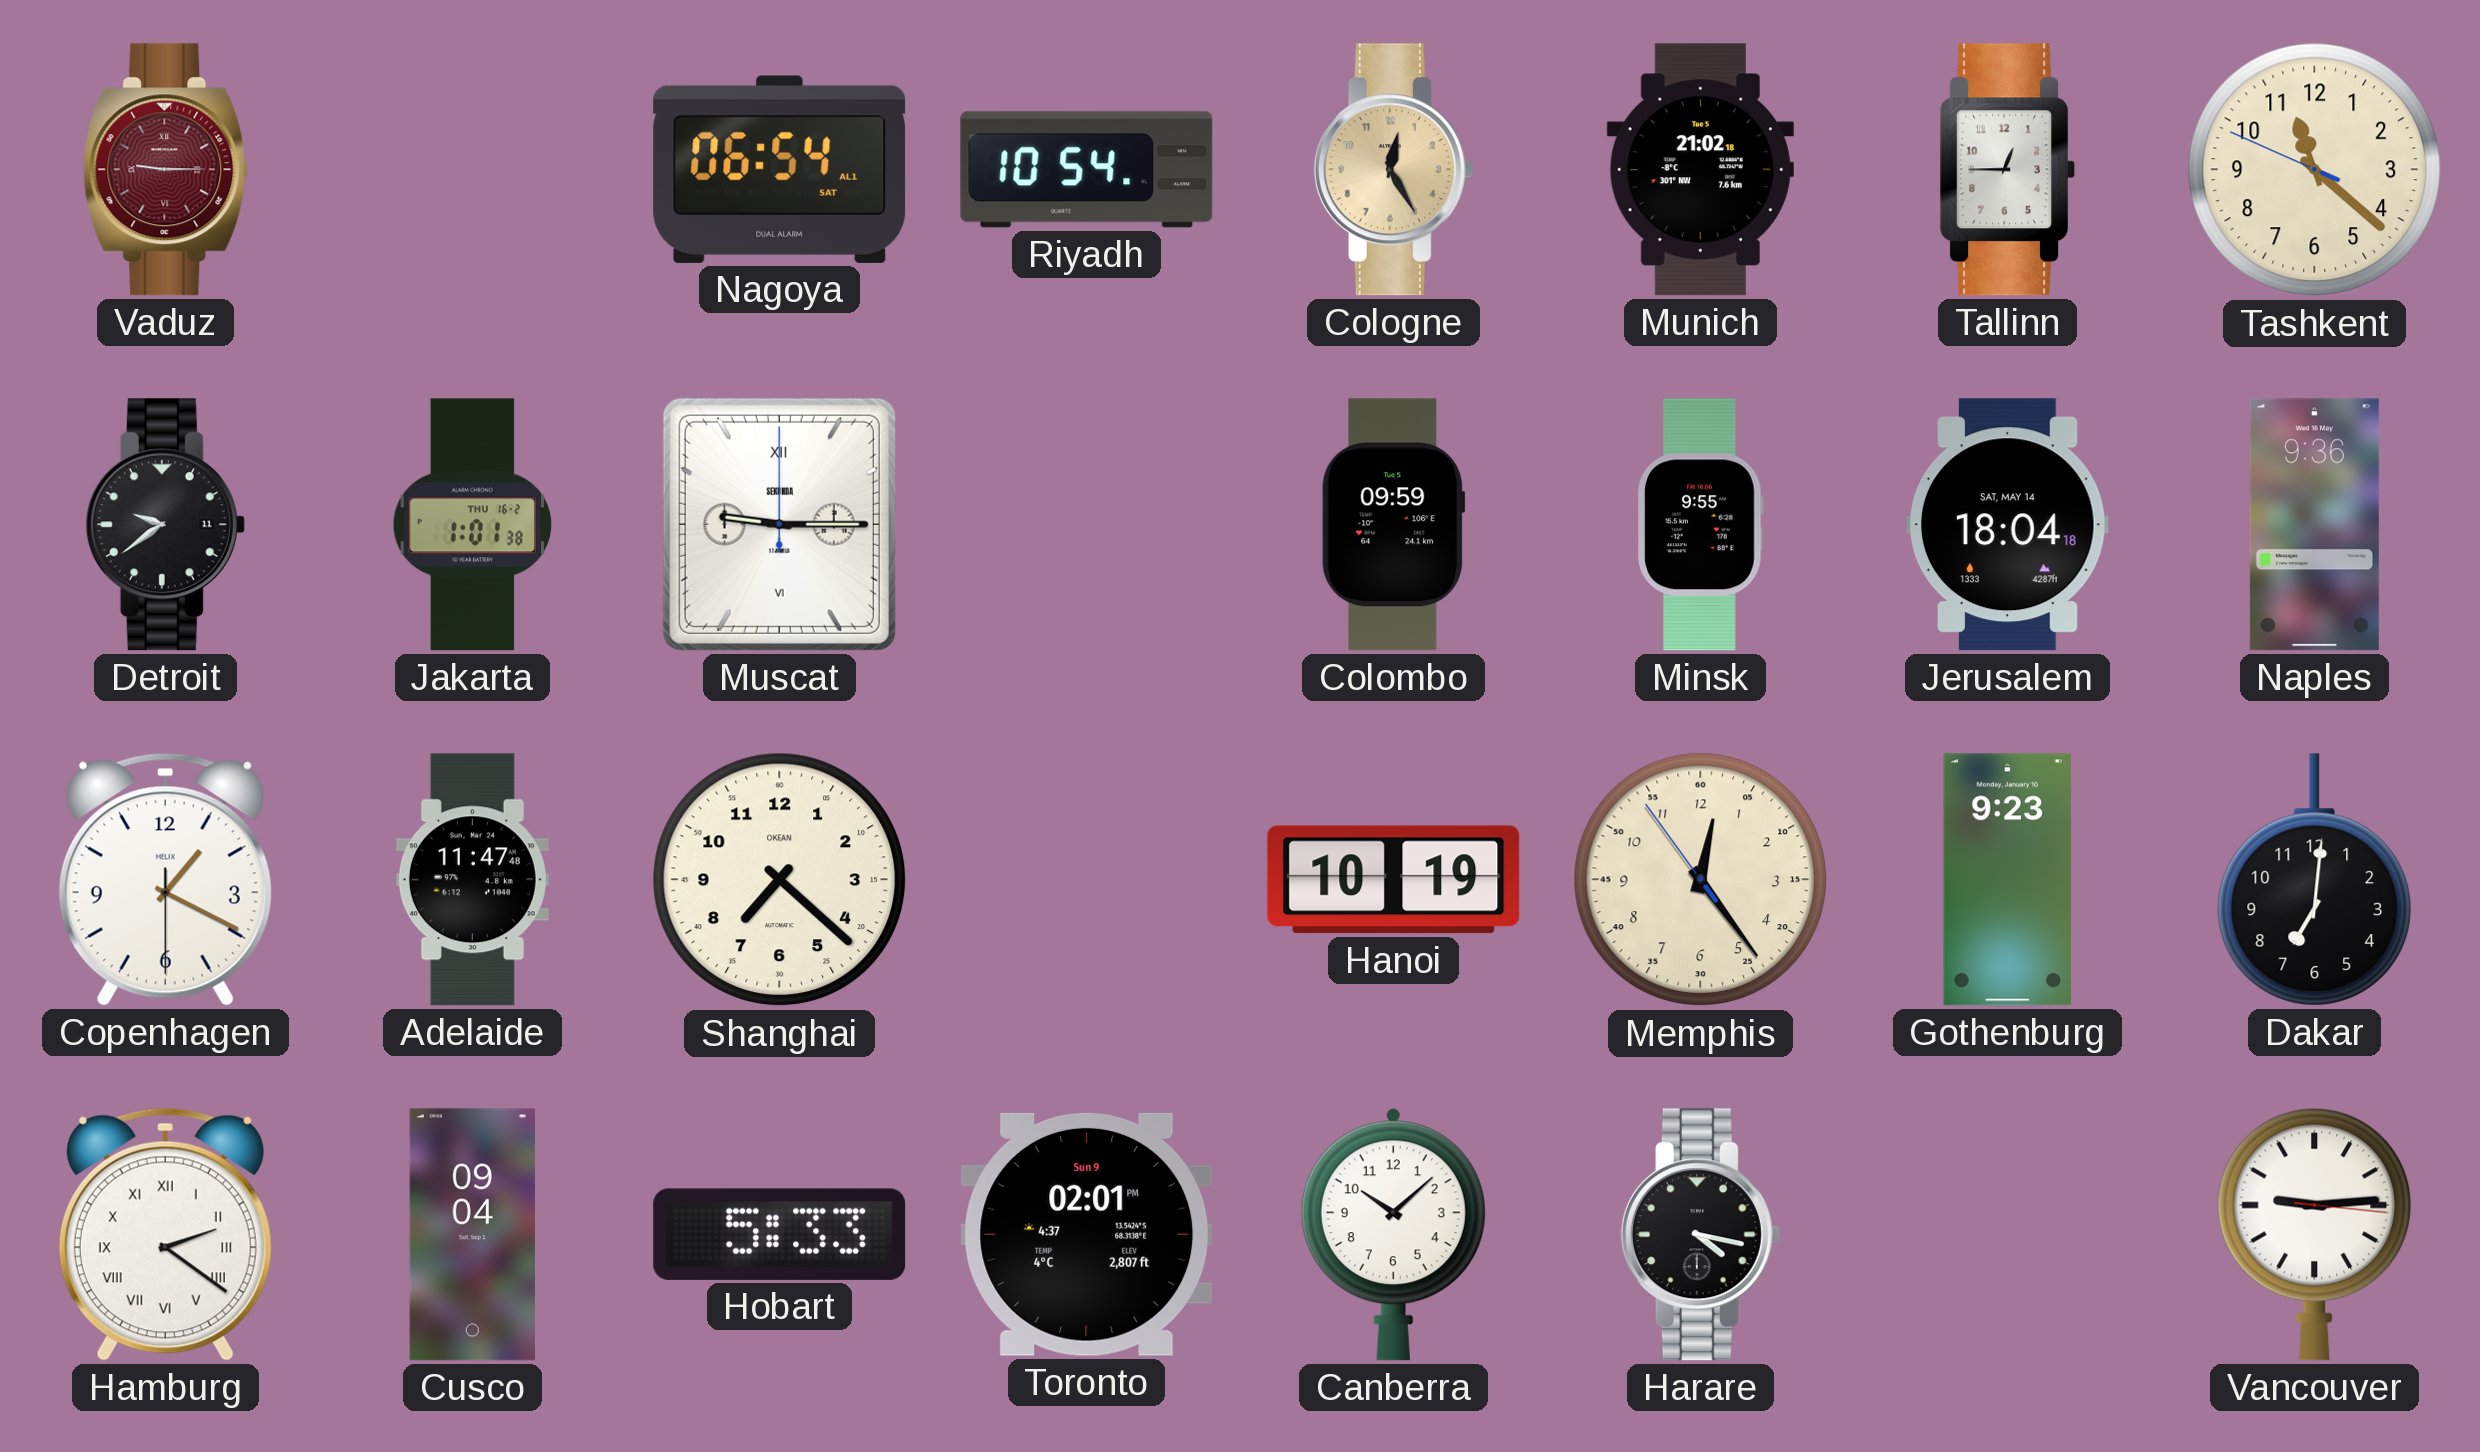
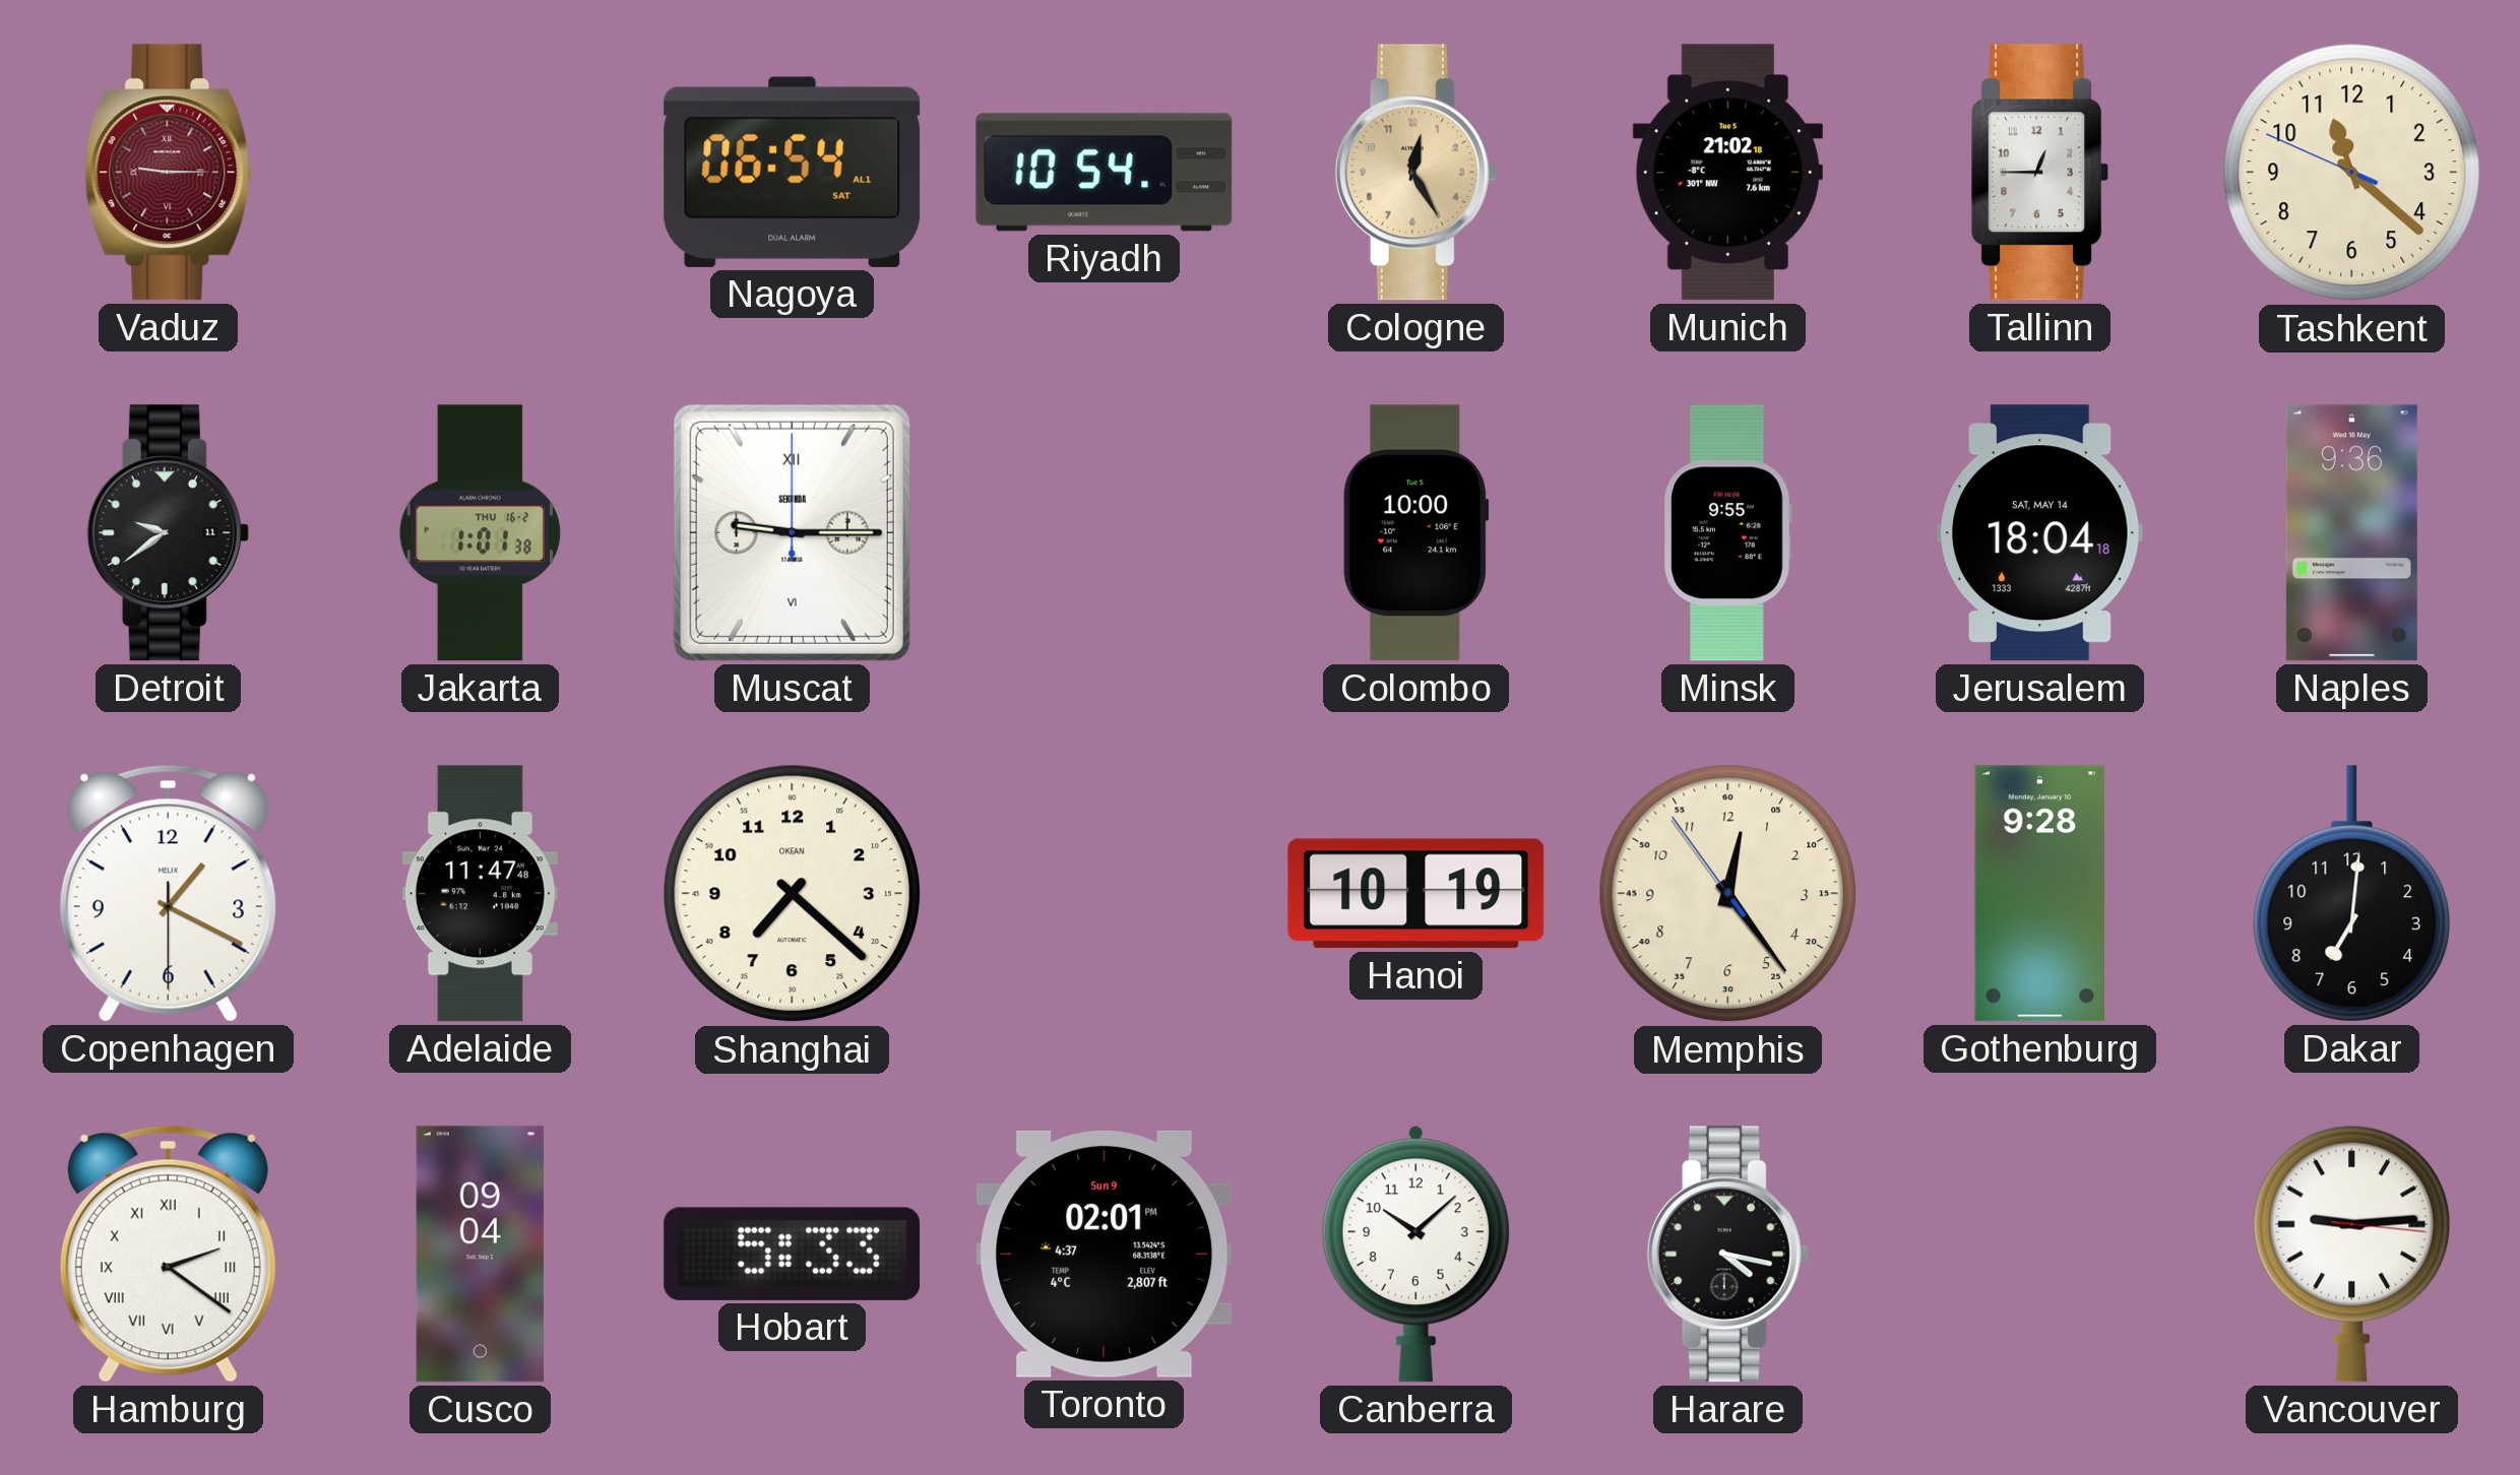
Colombo: 09:59 -> 10:00 (1416, 533)
Gothenburg: 9:23 -> 9:28 (2039, 894)
